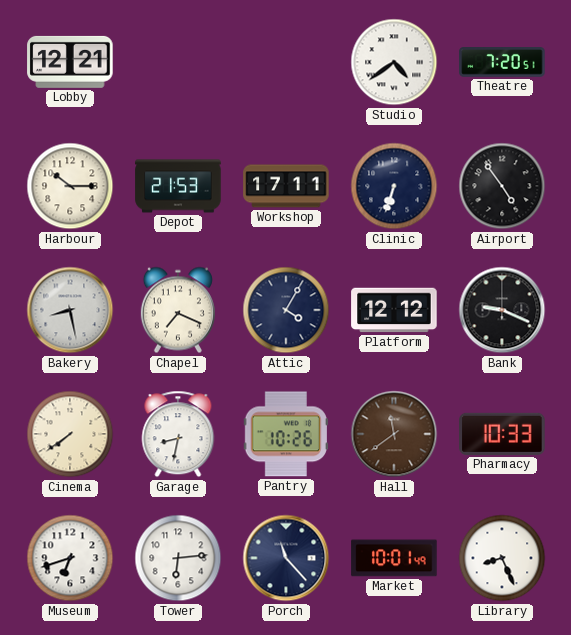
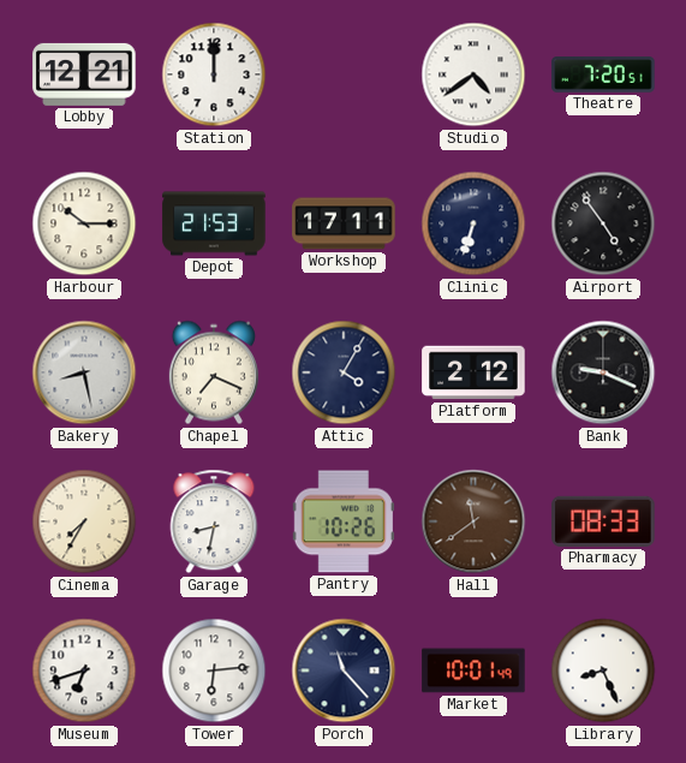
Station: none -> 12:00 (214, 74)
Platform: 12:12 -> 2:12 (473, 372)
Cinema: 7:39 -> 7:35 (84, 521)
Pharmacy: 10:33 -> 08:33 (603, 521)
